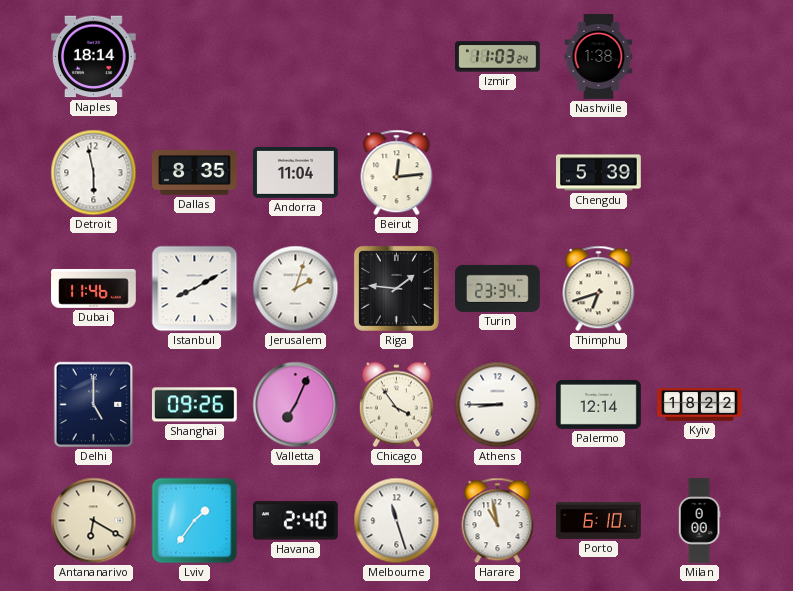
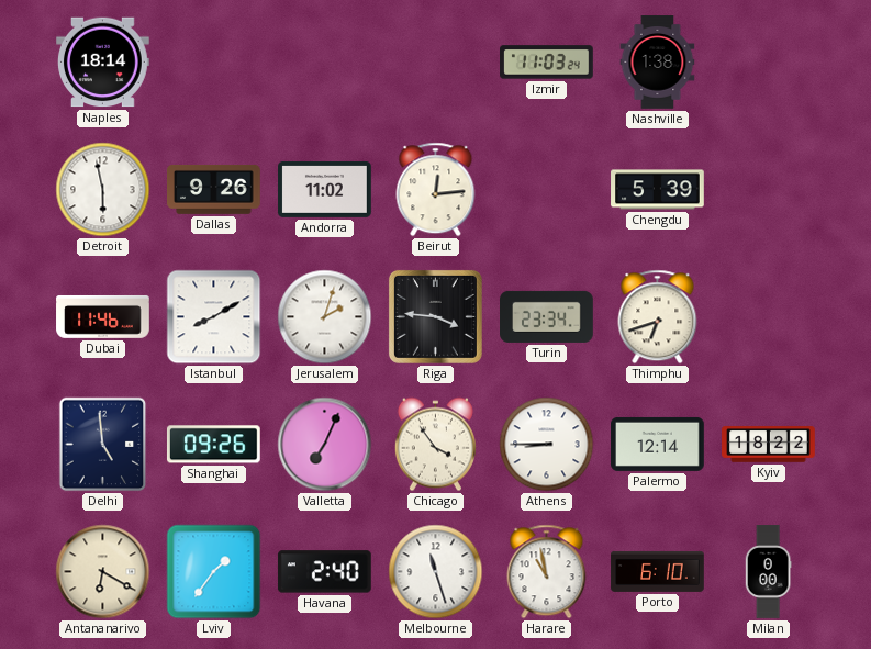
Dallas: 8:35 -> 9:26 (214, 189)
Andorra: 11:04 -> 11:02 (325, 189)
Riga: 1:46 -> 3:46 (435, 316)
Delhi: 5:00 -> 4:59 (103, 445)
